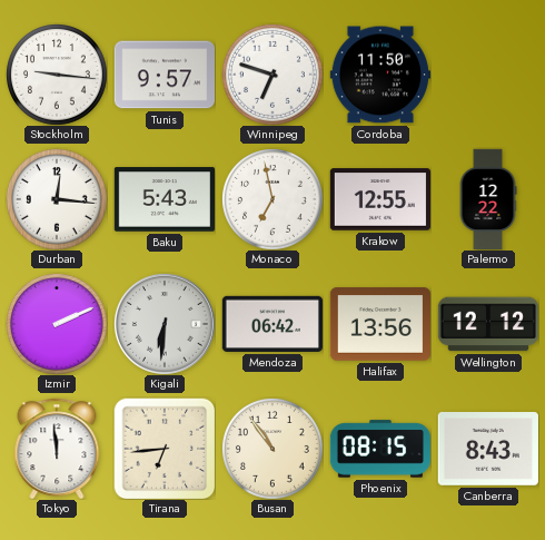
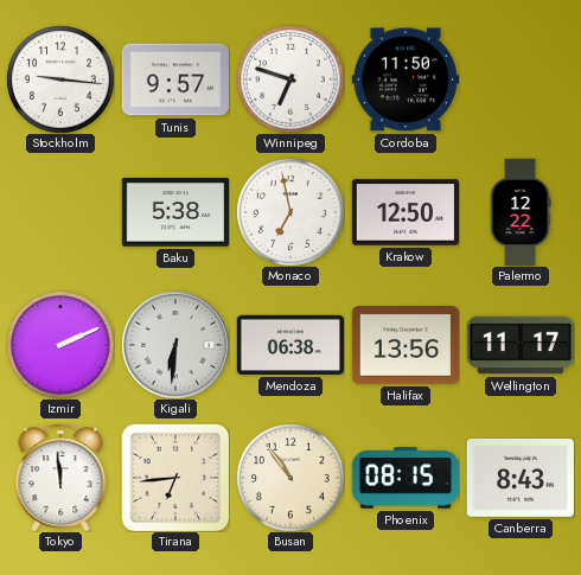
Durban: 12:16 -> none (57, 199)
Baku: 5:43 -> 5:38 (174, 212)
Krakow: 12:55 -> 12:50 (404, 212)
Mendoza: 06:42 -> 06:38 (289, 345)
Wellington: 12:12 -> 11:17 (519, 345)
